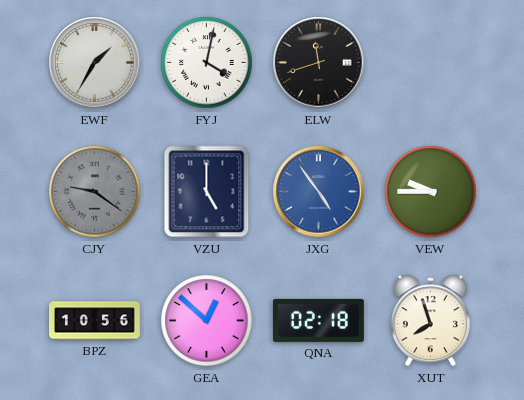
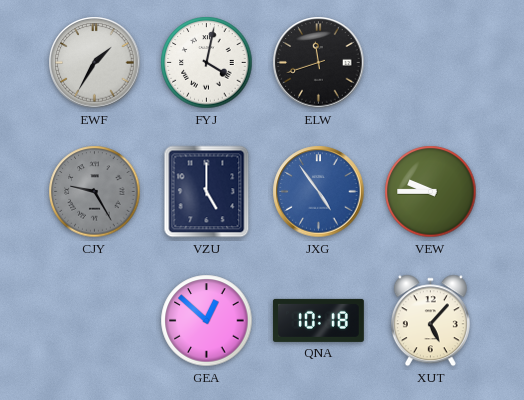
CJY: 9:21 -> 9:25 (95, 192)
BPZ: 10:56 -> none (95, 321)
QNA: 02:18 -> 10:18 (318, 320)
XUT: 7:57 -> 5:07 (430, 321)
